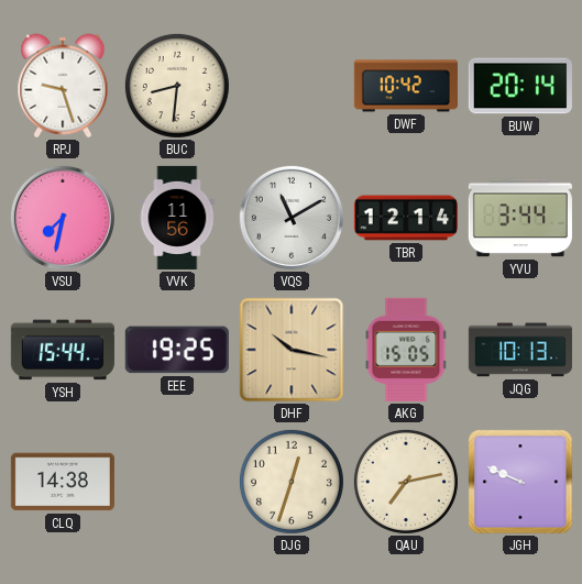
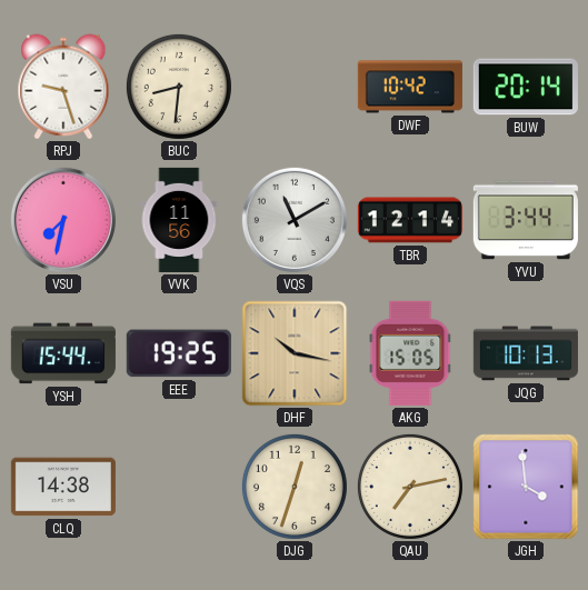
JGH: 9:49 -> 3:59 (526, 487)
